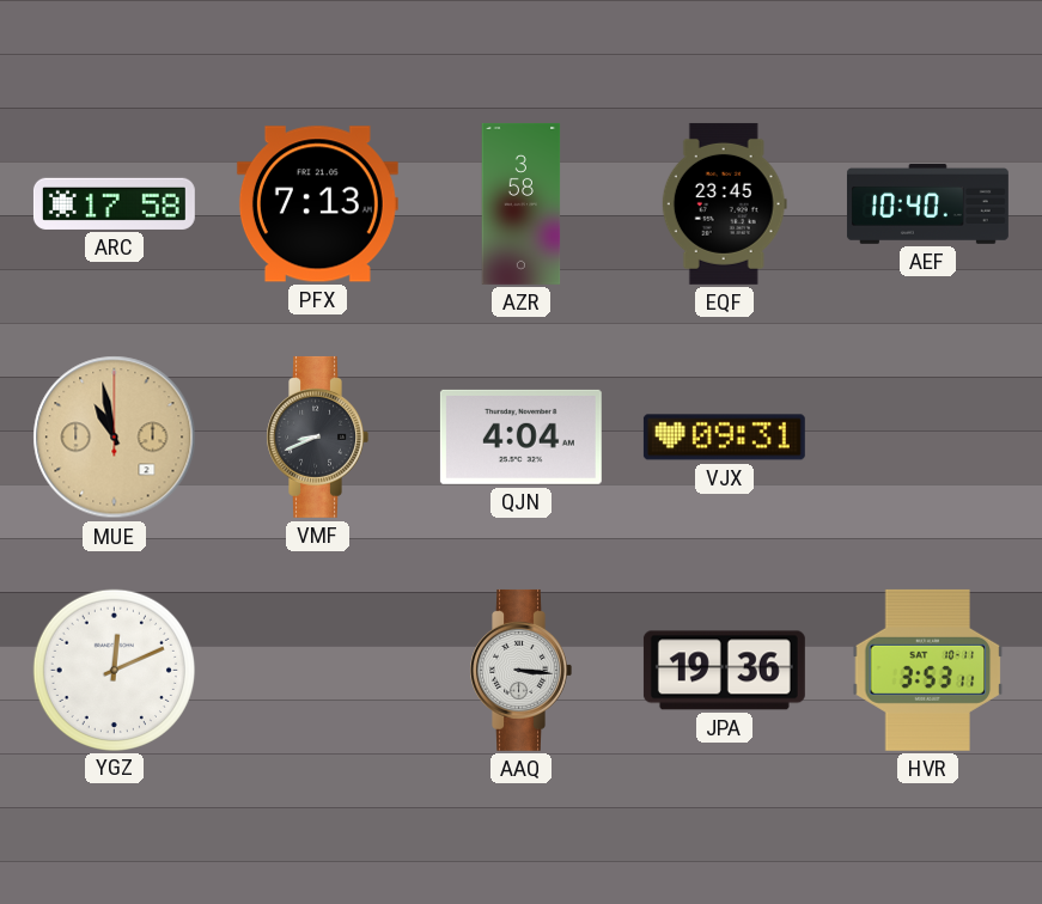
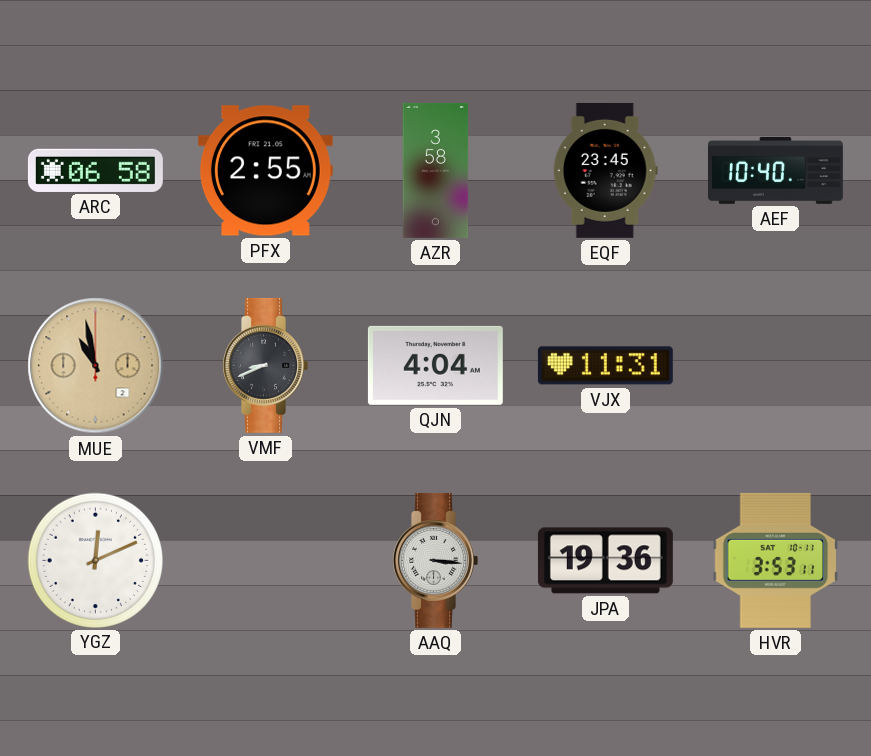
ARC: 17:58 -> 06:58 (95, 170)
PFX: 7:13 -> 2:55 (265, 171)
VJX: 09:31 -> 11:31 (605, 366)
